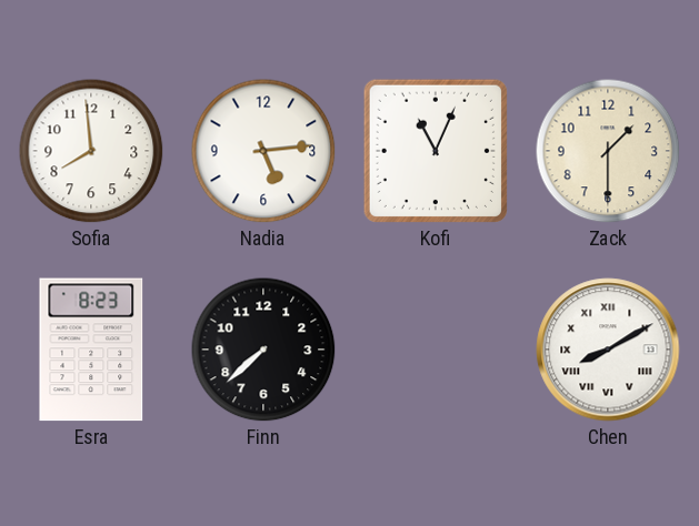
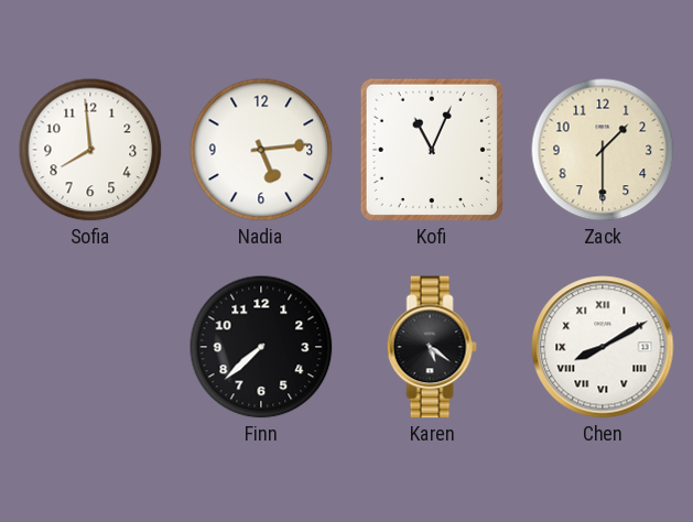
Esra: 8:23 -> none (91, 350)
Karen: none -> 5:21 (432, 347)
